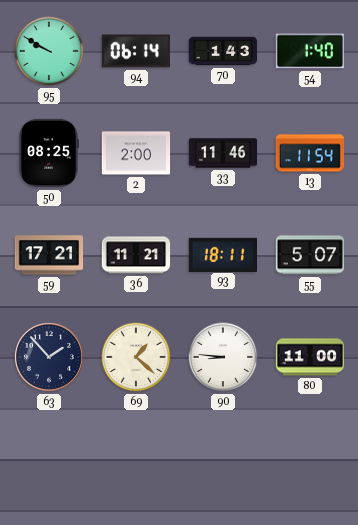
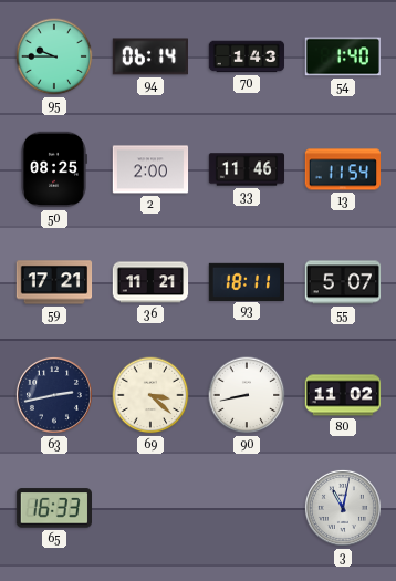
95: 9:50 -> 9:45 (54, 56)
63: 1:53 -> 2:43 (54, 395)
69: 1:22 -> 3:22 (150, 395)
90: 8:46 -> 8:43 (247, 395)
80: 11:00 -> 11:02 (343, 395)
65: none -> 16:33 (53, 508)
3: none -> 11:02 (343, 508)
